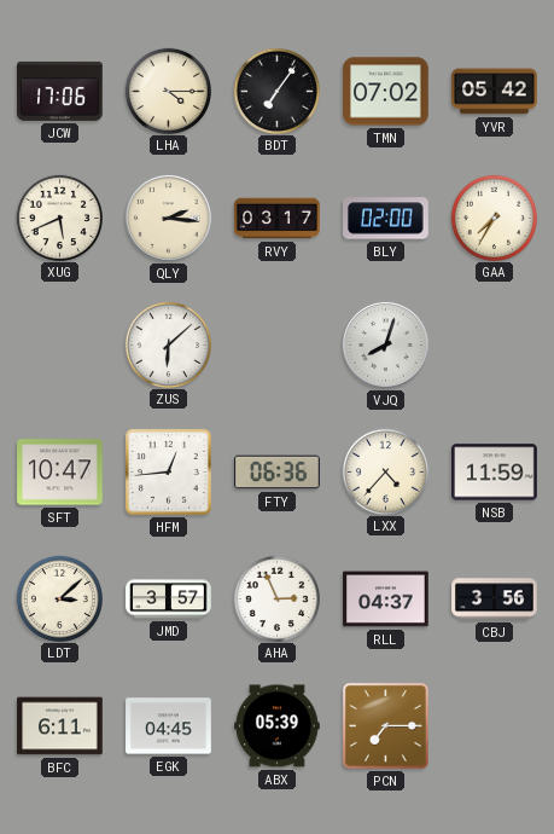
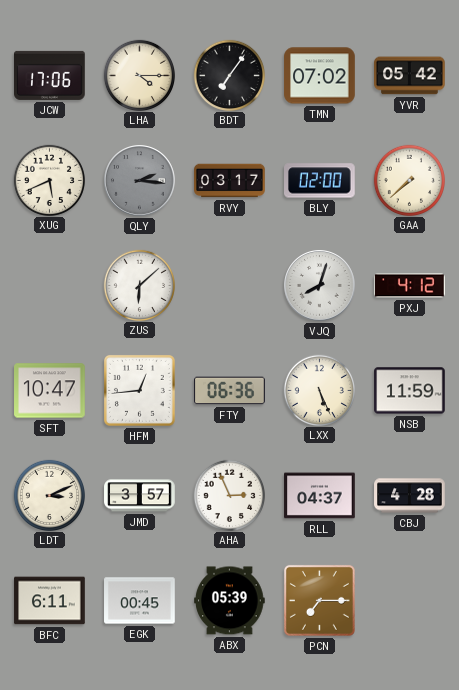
QLY dial: cream -> grey (140, 181)
GAA: 7:35 -> 7:38 (409, 180)
PXJ: none -> 4:12 (410, 286)
LXX: 4:37 -> 5:26 (319, 390)
LDT: 3:08 -> 3:11 (49, 495)
CBJ: 3:56 -> 4:28 (410, 496)
EGK: 04:45 -> 00:45 (140, 601)
